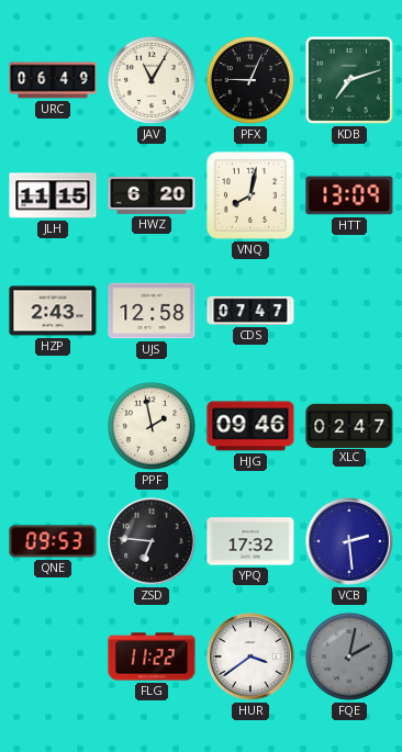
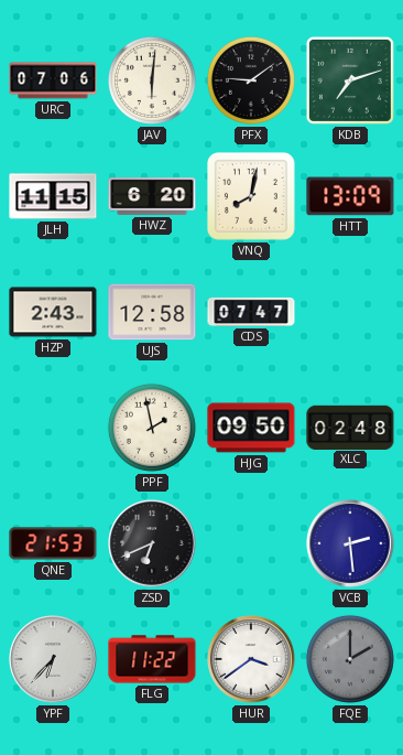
URC: 06:49 -> 07:06 (53, 80)
JAV: 11:05 -> 6:01 (152, 80)
PFX: 9:04 -> 9:09 (251, 80)
HJG: 09:46 -> 09:50 (251, 428)
XLC: 02:47 -> 02:48 (350, 427)
QNE: 09:53 -> 21:53 (53, 543)
ZSD: 6:46 -> 6:41 (152, 543)
YPQ: 17:32 -> none (250, 541)
YPF: none -> 6:37 (53, 659)
FQE: 2:02 -> 2:00 (350, 659)
